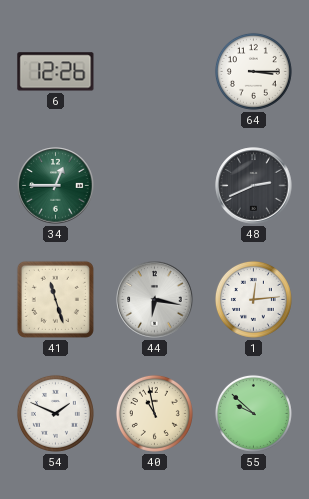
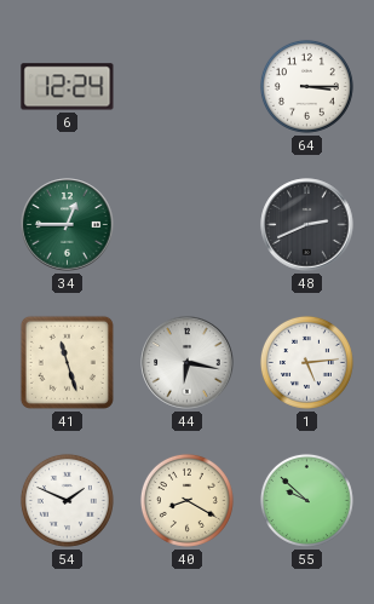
6: 12:26 -> 12:24 (68, 87)
1: 12:14 -> 5:14 (306, 362)
40: 10:58 -> 8:20 (186, 500)
